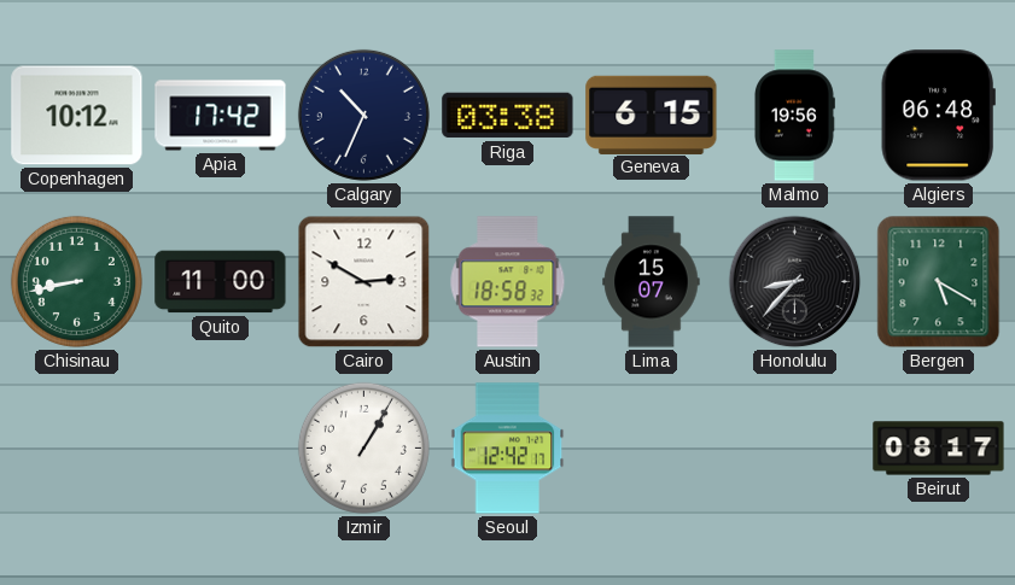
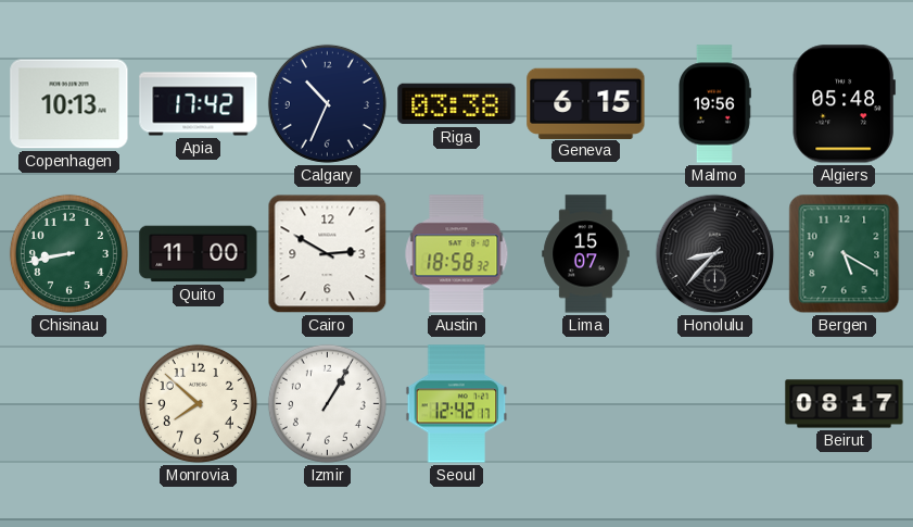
Copenhagen: 10:12 -> 10:13 (69, 104)
Algiers: 06:48 -> 05:48 (844, 104)
Monrovia: none -> 7:52 (198, 403)
